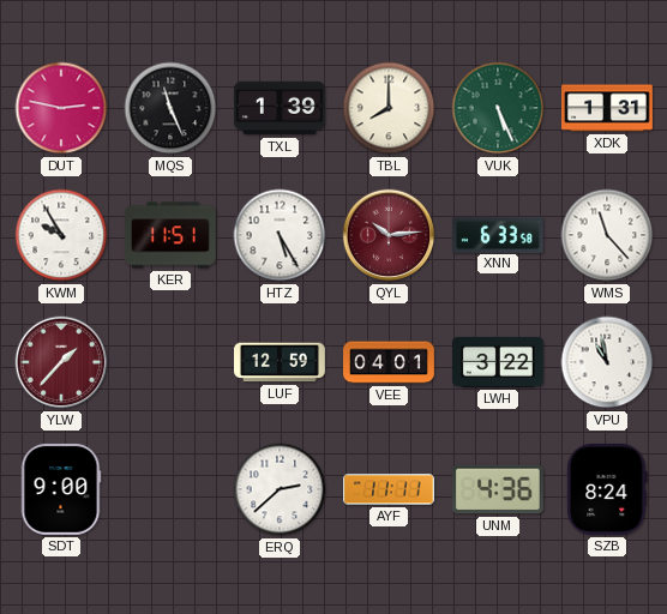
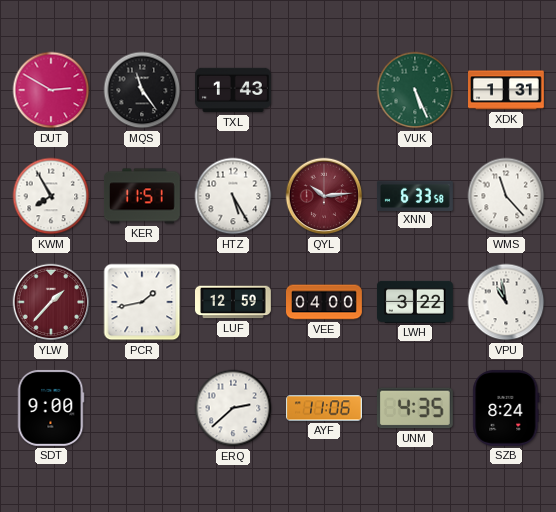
DUT: 2:47 -> 2:50 (51, 90)
MQS: 11:26 -> 11:24 (142, 90)
TXL: 1:39 -> 1:43 (234, 90)
TBL: 8:00 -> none (389, 108)
KWM: 9:55 -> 7:55 (51, 196)
PCR: none -> 1:43 (142, 302)
VEE: 04:01 -> 04:00 (325, 302)
AYF: 11:11 -> 11:06 (325, 408)
UNM: 4:36 -> 4:35 (415, 408)
